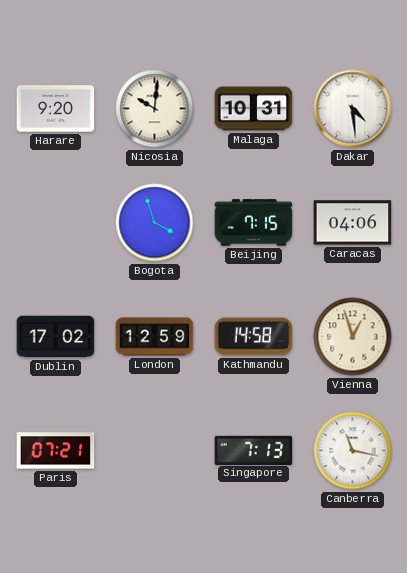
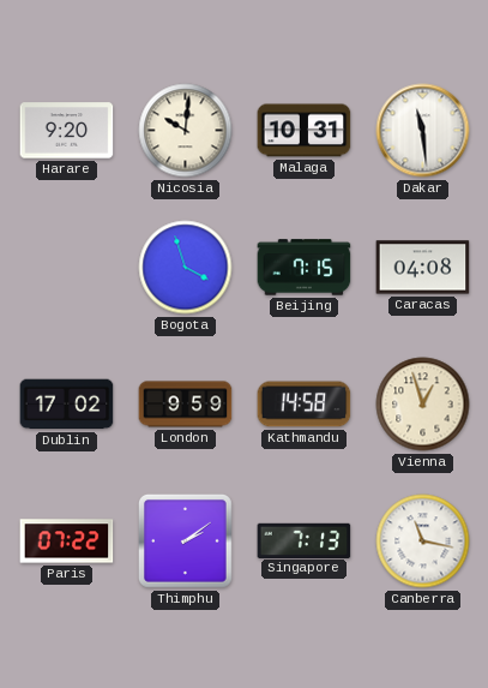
Dakar: 4:29 -> 11:29 (423, 131)
Caracas: 04:06 -> 04:08 (423, 268)
London: 12:59 -> 9:59 (186, 405)
Paris: 07:21 -> 07:22 (67, 542)
Thimphu: none -> 2:09 (186, 542)
